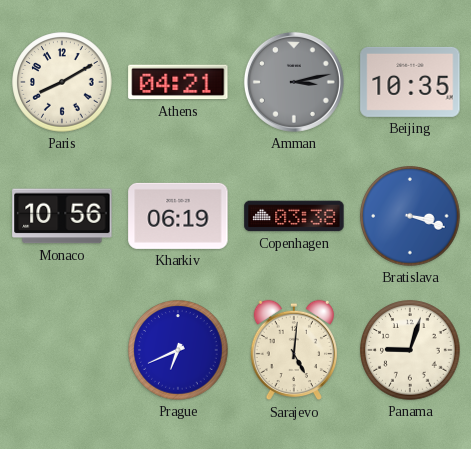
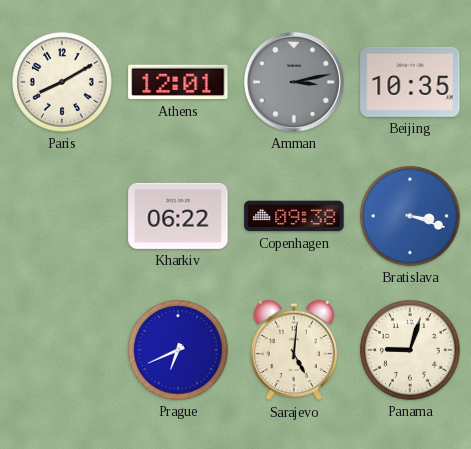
Athens: 04:21 -> 12:01 (178, 82)
Monaco: 10:56 -> none (62, 216)
Kharkiv: 06:19 -> 06:22 (178, 216)
Copenhagen: 03:38 -> 09:38 (294, 216)
